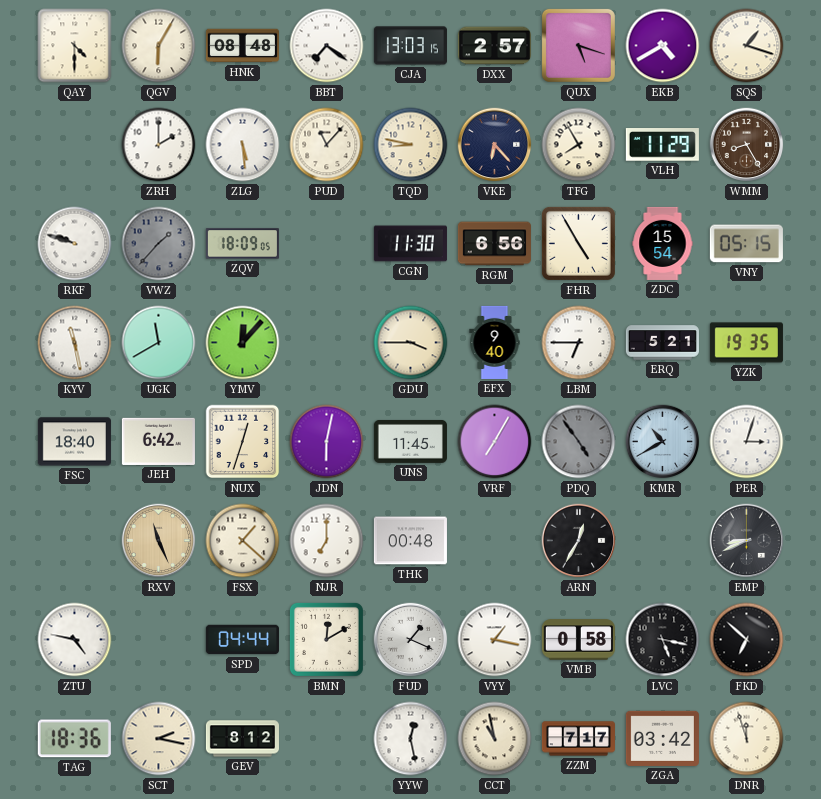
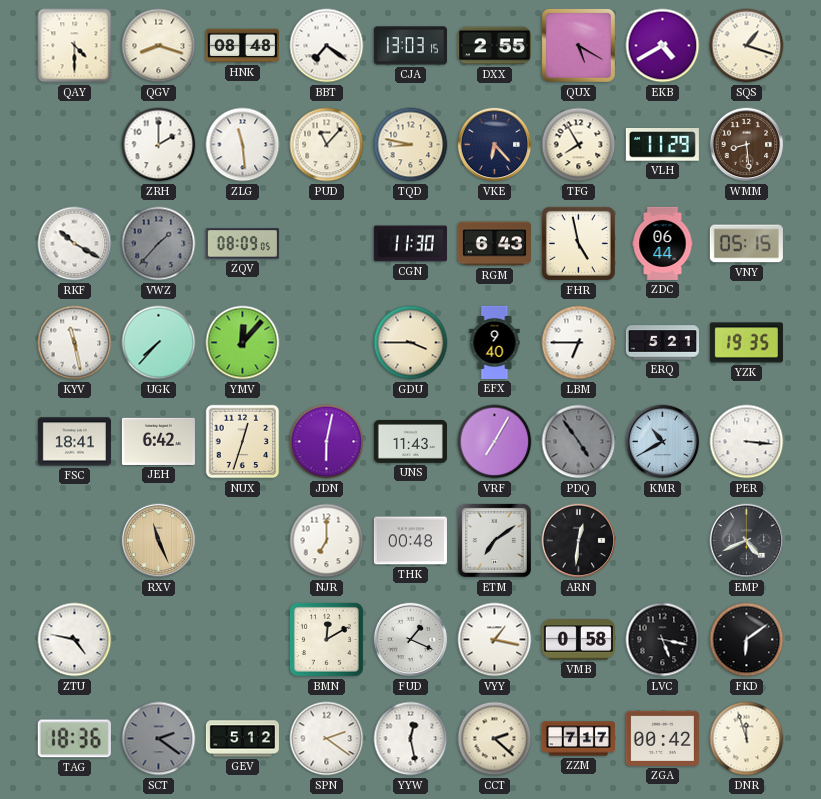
QGV: 6:05 -> 8:18 (159, 46)
DXX: 2:57 -> 2:55 (494, 46)
QUX: 5:18 -> 5:20 (578, 45)
ZLG: 5:29 -> 11:29 (243, 145)
WMM: 8:25 -> 8:29 (747, 145)
RKF: 9:48 -> 10:20 (75, 244)
ZQV: 18:09 -> 08:09 (242, 244)
RGM: 6:56 -> 6:43 (494, 244)
FHR: 4:55 -> 4:58 (578, 243)
ZDC: 15:54 -> 06:44 (663, 243)
UGK: 11:40 -> 7:37 (159, 343)
FSC: 18:40 -> 18:41 (74, 442)
UNS: 11:45 -> 11:43 (410, 441)
PER: 3:03 -> 3:16 (747, 442)
FSX: 1:22 -> none (243, 541)
ETM: none -> 7:09 (494, 540)
ARN: 12:35 -> 12:31 (579, 541)
EMP: 8:41 -> 4:41 (747, 541)
SPD: 04:44 -> none (242, 640)
FKD: 6:52 -> 6:09 (747, 640)
SCT: 2:17 -> 2:21 (159, 739)
SCT dial: cream -> grey (159, 739)
GEV: 8:12 -> 5:12 (242, 739)
SPN: none -> 2:21 (327, 739)
CCT: 10:58 -> 2:22 (495, 739)
ZGA: 03:42 -> 00:42 (662, 738)
